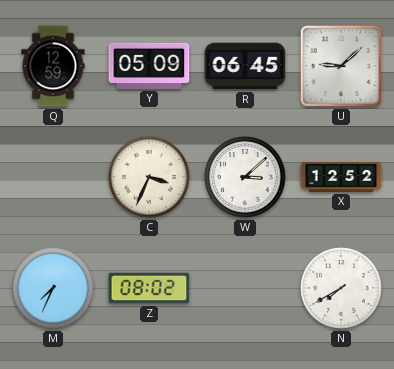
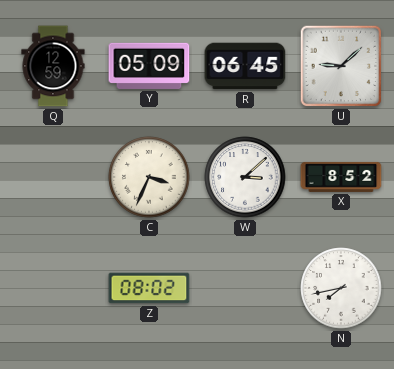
X: 12:52 -> 8:52 (341, 177)
M: 7:34 -> none (53, 288)
N: 7:40 -> 7:43 (341, 288)
